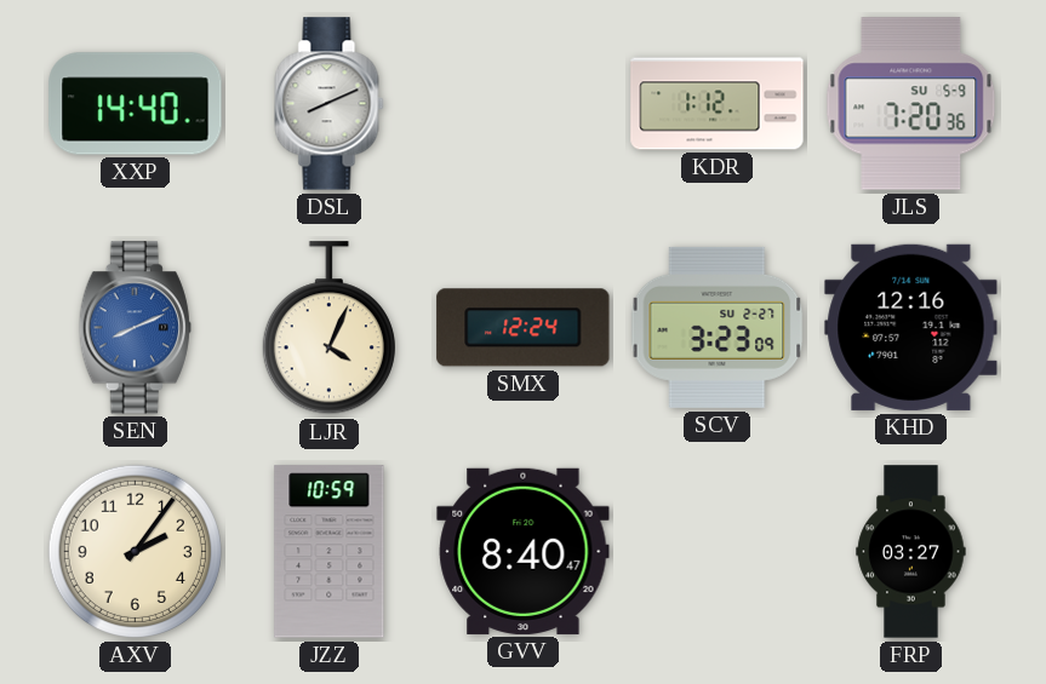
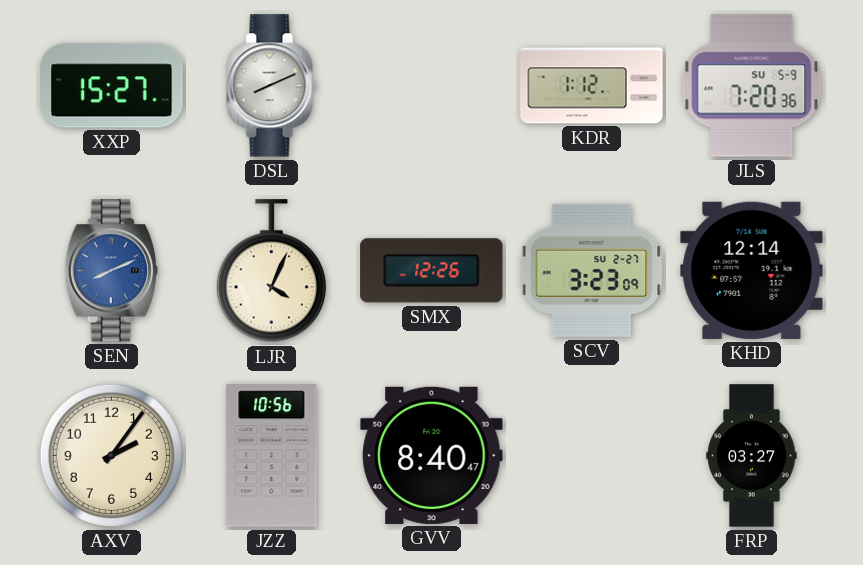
XXP: 14:40 -> 15:27 (112, 86)
SMX: 12:24 -> 12:26 (432, 271)
KHD: 12:16 -> 12:14 (752, 270)
JZZ: 10:59 -> 10:56 (272, 456)
